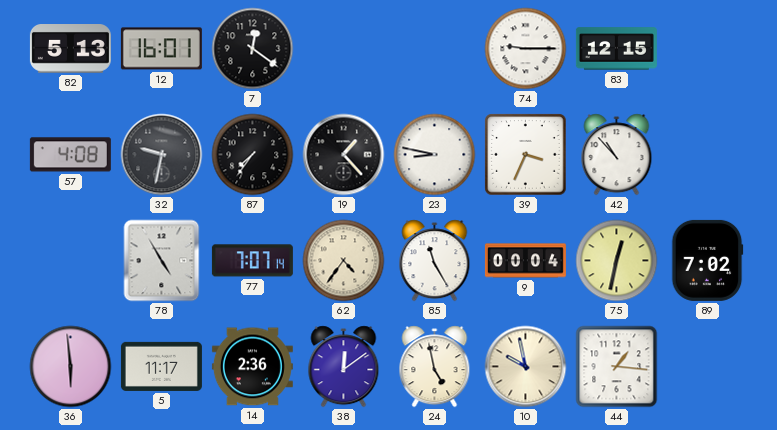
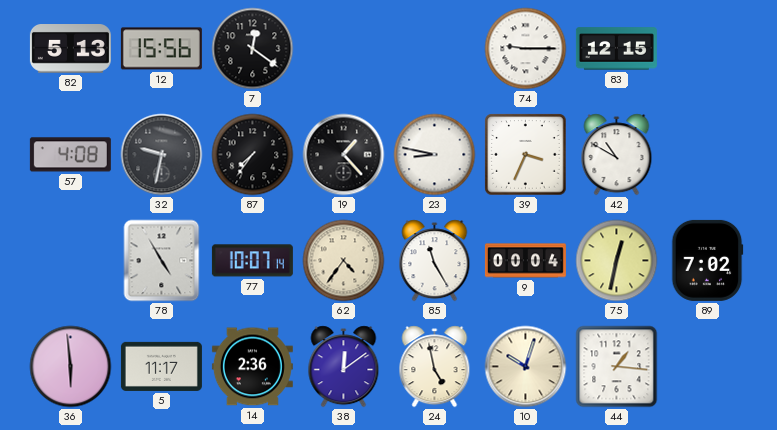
12: 16:01 -> 15:56 (161, 49)
42: 10:53 -> 10:50 (617, 155)
77: 7:07 -> 10:07 (252, 261)
10: 9:58 -> 10:03 (526, 367)
